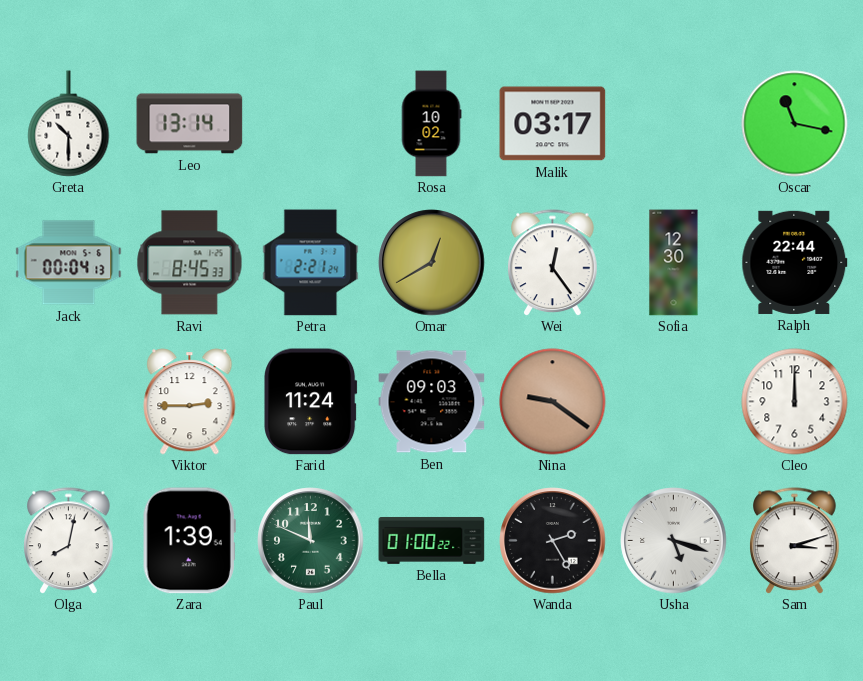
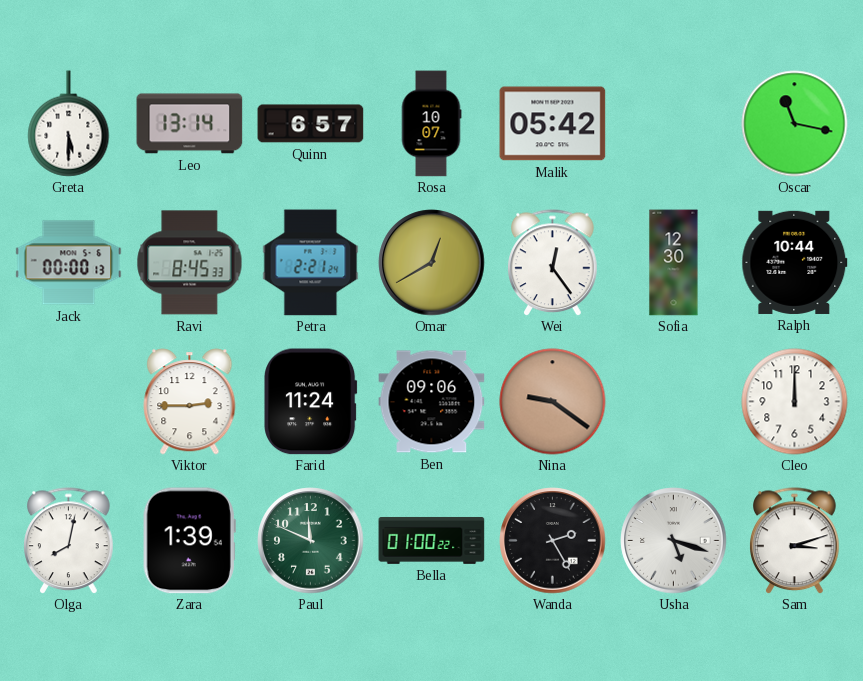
Greta: 10:30 -> 5:30 (69, 124)
Quinn: none -> 6:57 (311, 124)
Rosa: 10:02 -> 10:07 (431, 124)
Malik: 03:17 -> 05:42 (553, 124)
Jack: 00:04 -> 00:00 (69, 263)
Ralph: 22:44 -> 10:44 (795, 262)
Ben: 09:03 -> 09:06 (432, 402)
